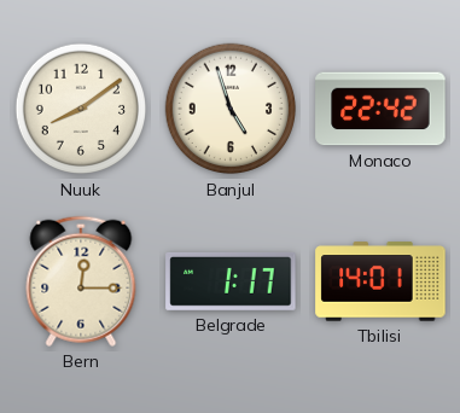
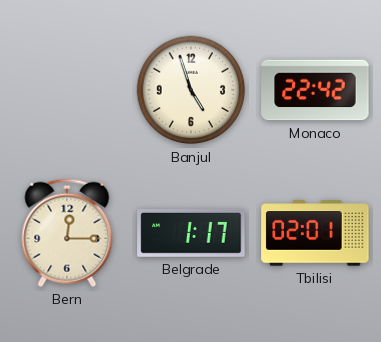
Nuuk: 8:09 -> none (81, 109)
Tbilisi: 14:01 -> 02:01 (315, 233)
